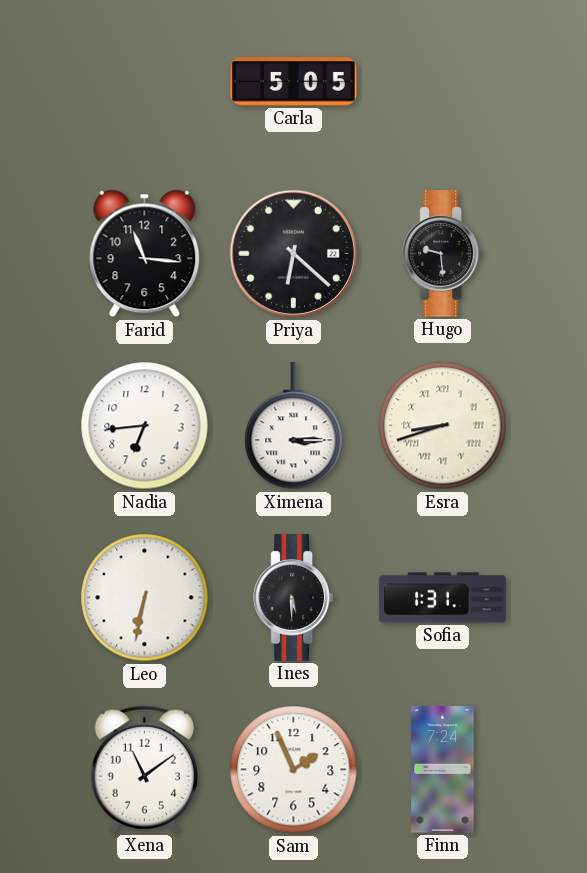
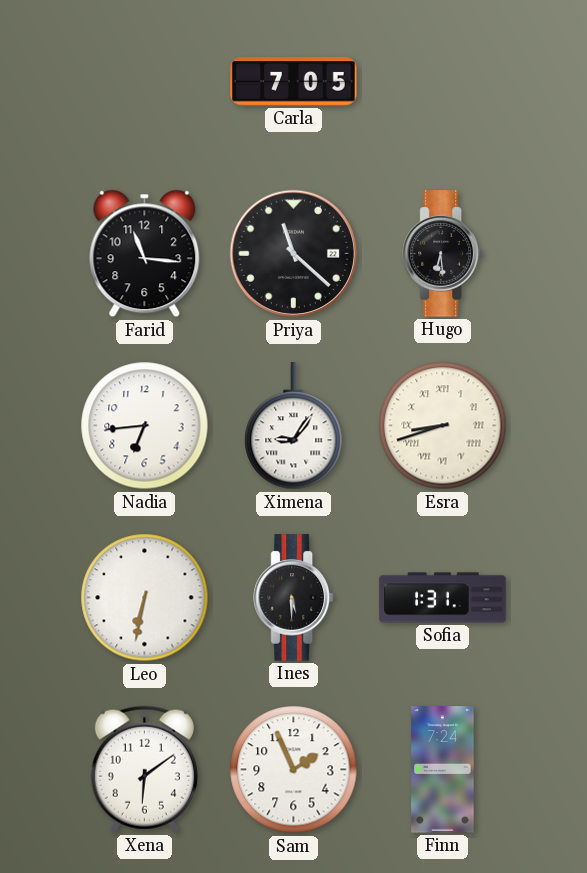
Carla: 5:05 -> 7:05 (294, 82)
Priya: 6:22 -> 11:22 (294, 254)
Hugo: 9:29 -> 6:29 (442, 254)
Ximena: 3:15 -> 9:06 (294, 426)
Xena: 11:09 -> 6:09 (144, 769)
